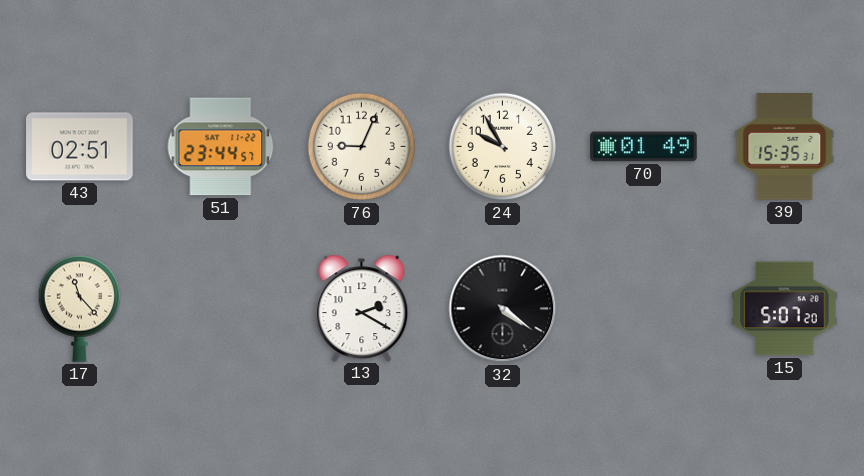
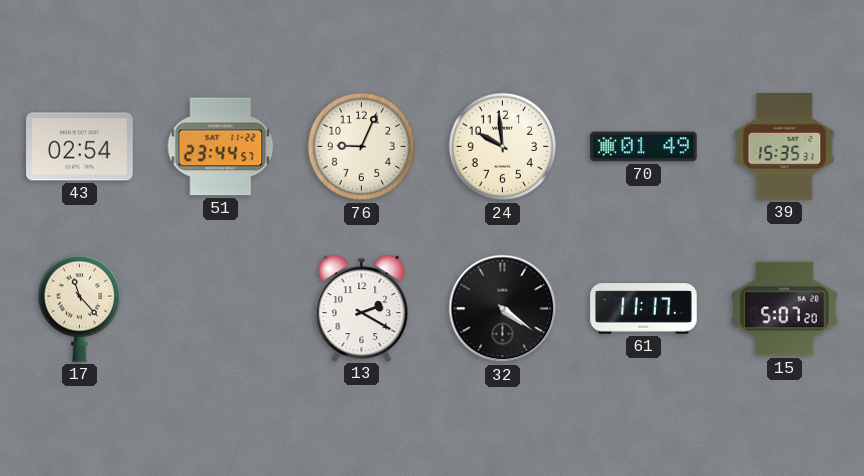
43: 02:51 -> 02:54 (80, 147)
24: 9:55 -> 9:59 (503, 147)
61: none -> 11:17 (644, 309)
